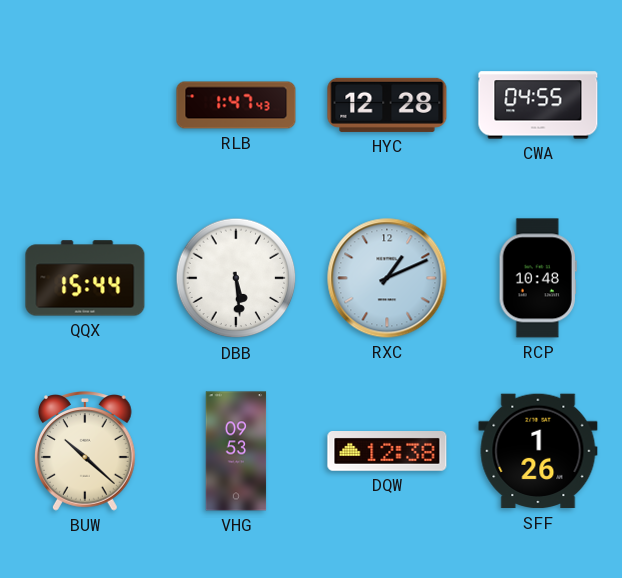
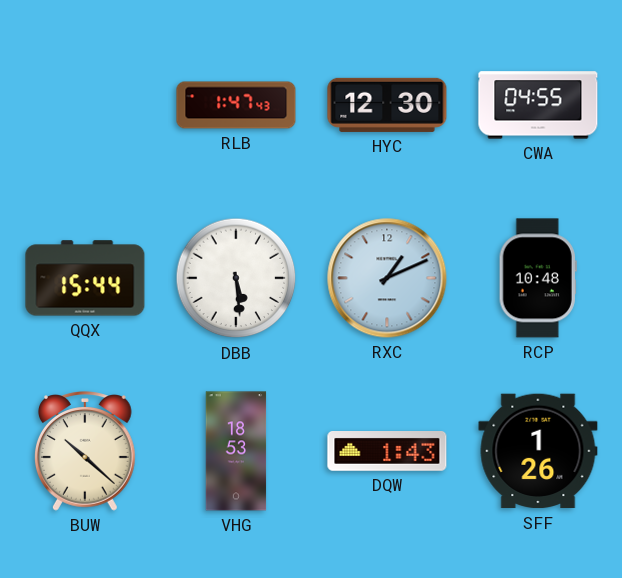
HYC: 12:28 -> 12:30 (387, 105)
VHG: 09:53 -> 18:53 (236, 451)
DQW: 12:38 -> 1:43 (387, 451)
